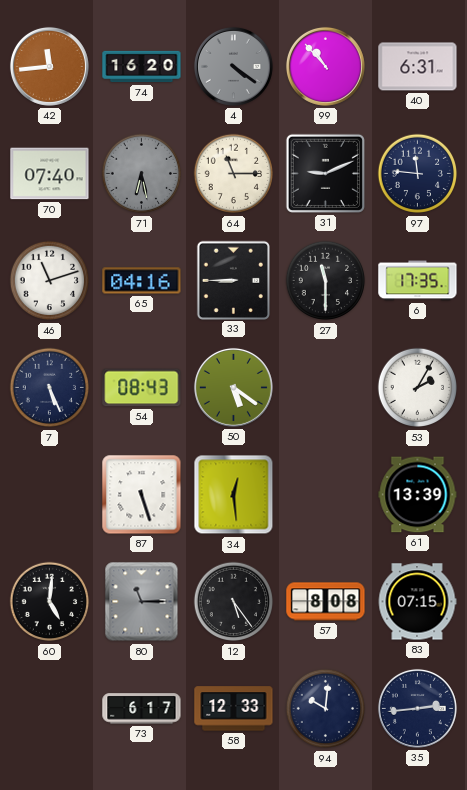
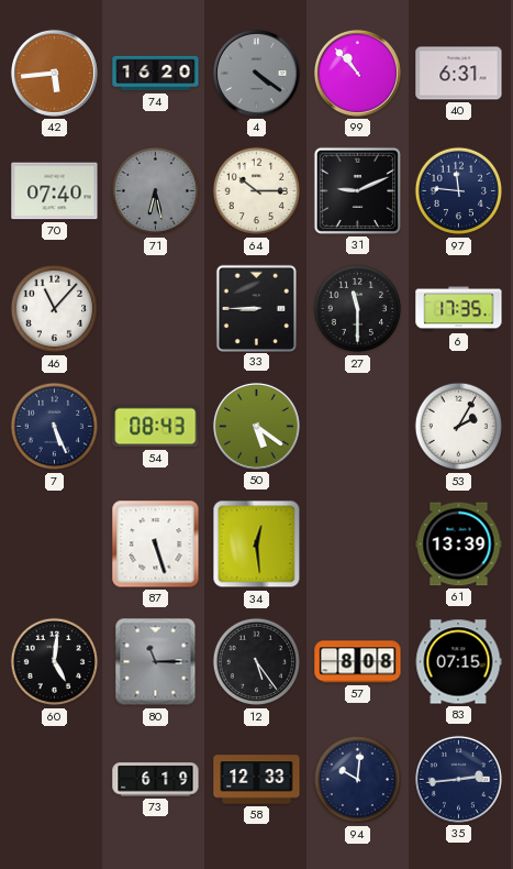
42: 11:44 -> 5:44 (54, 73)
64: 11:15 -> 10:15 (257, 191)
46: 11:12 -> 11:07 (55, 309)
65: 04:16 -> none (142, 281)
73: 6:17 -> 6:19 (156, 780)
